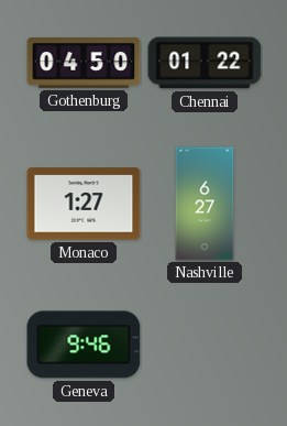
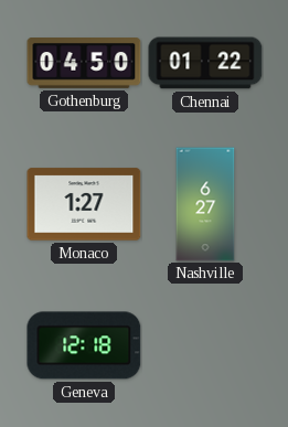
Geneva: 9:46 -> 12:18 (84, 345)
